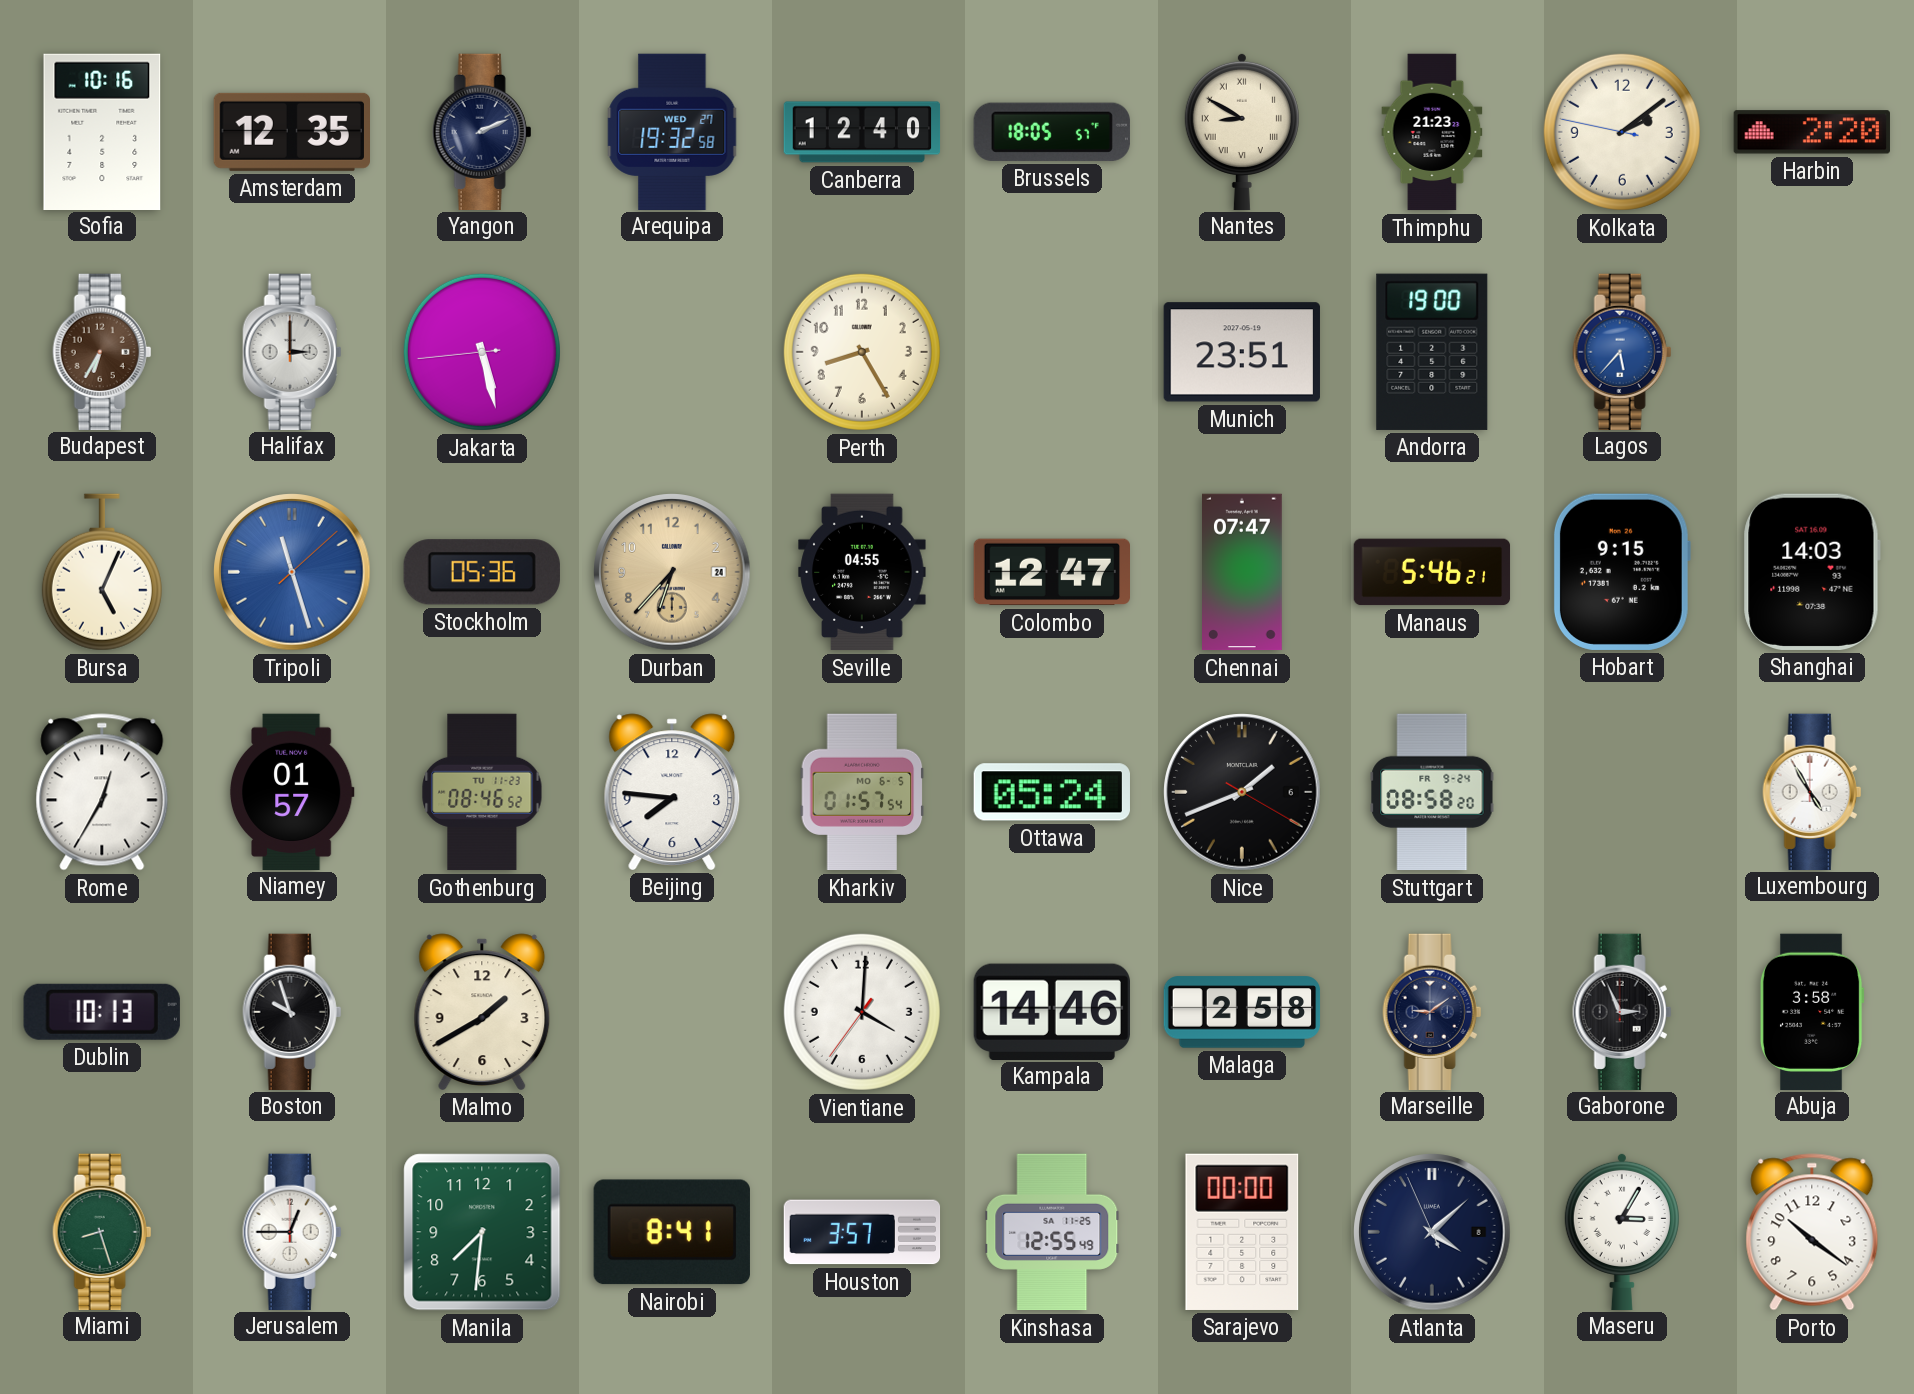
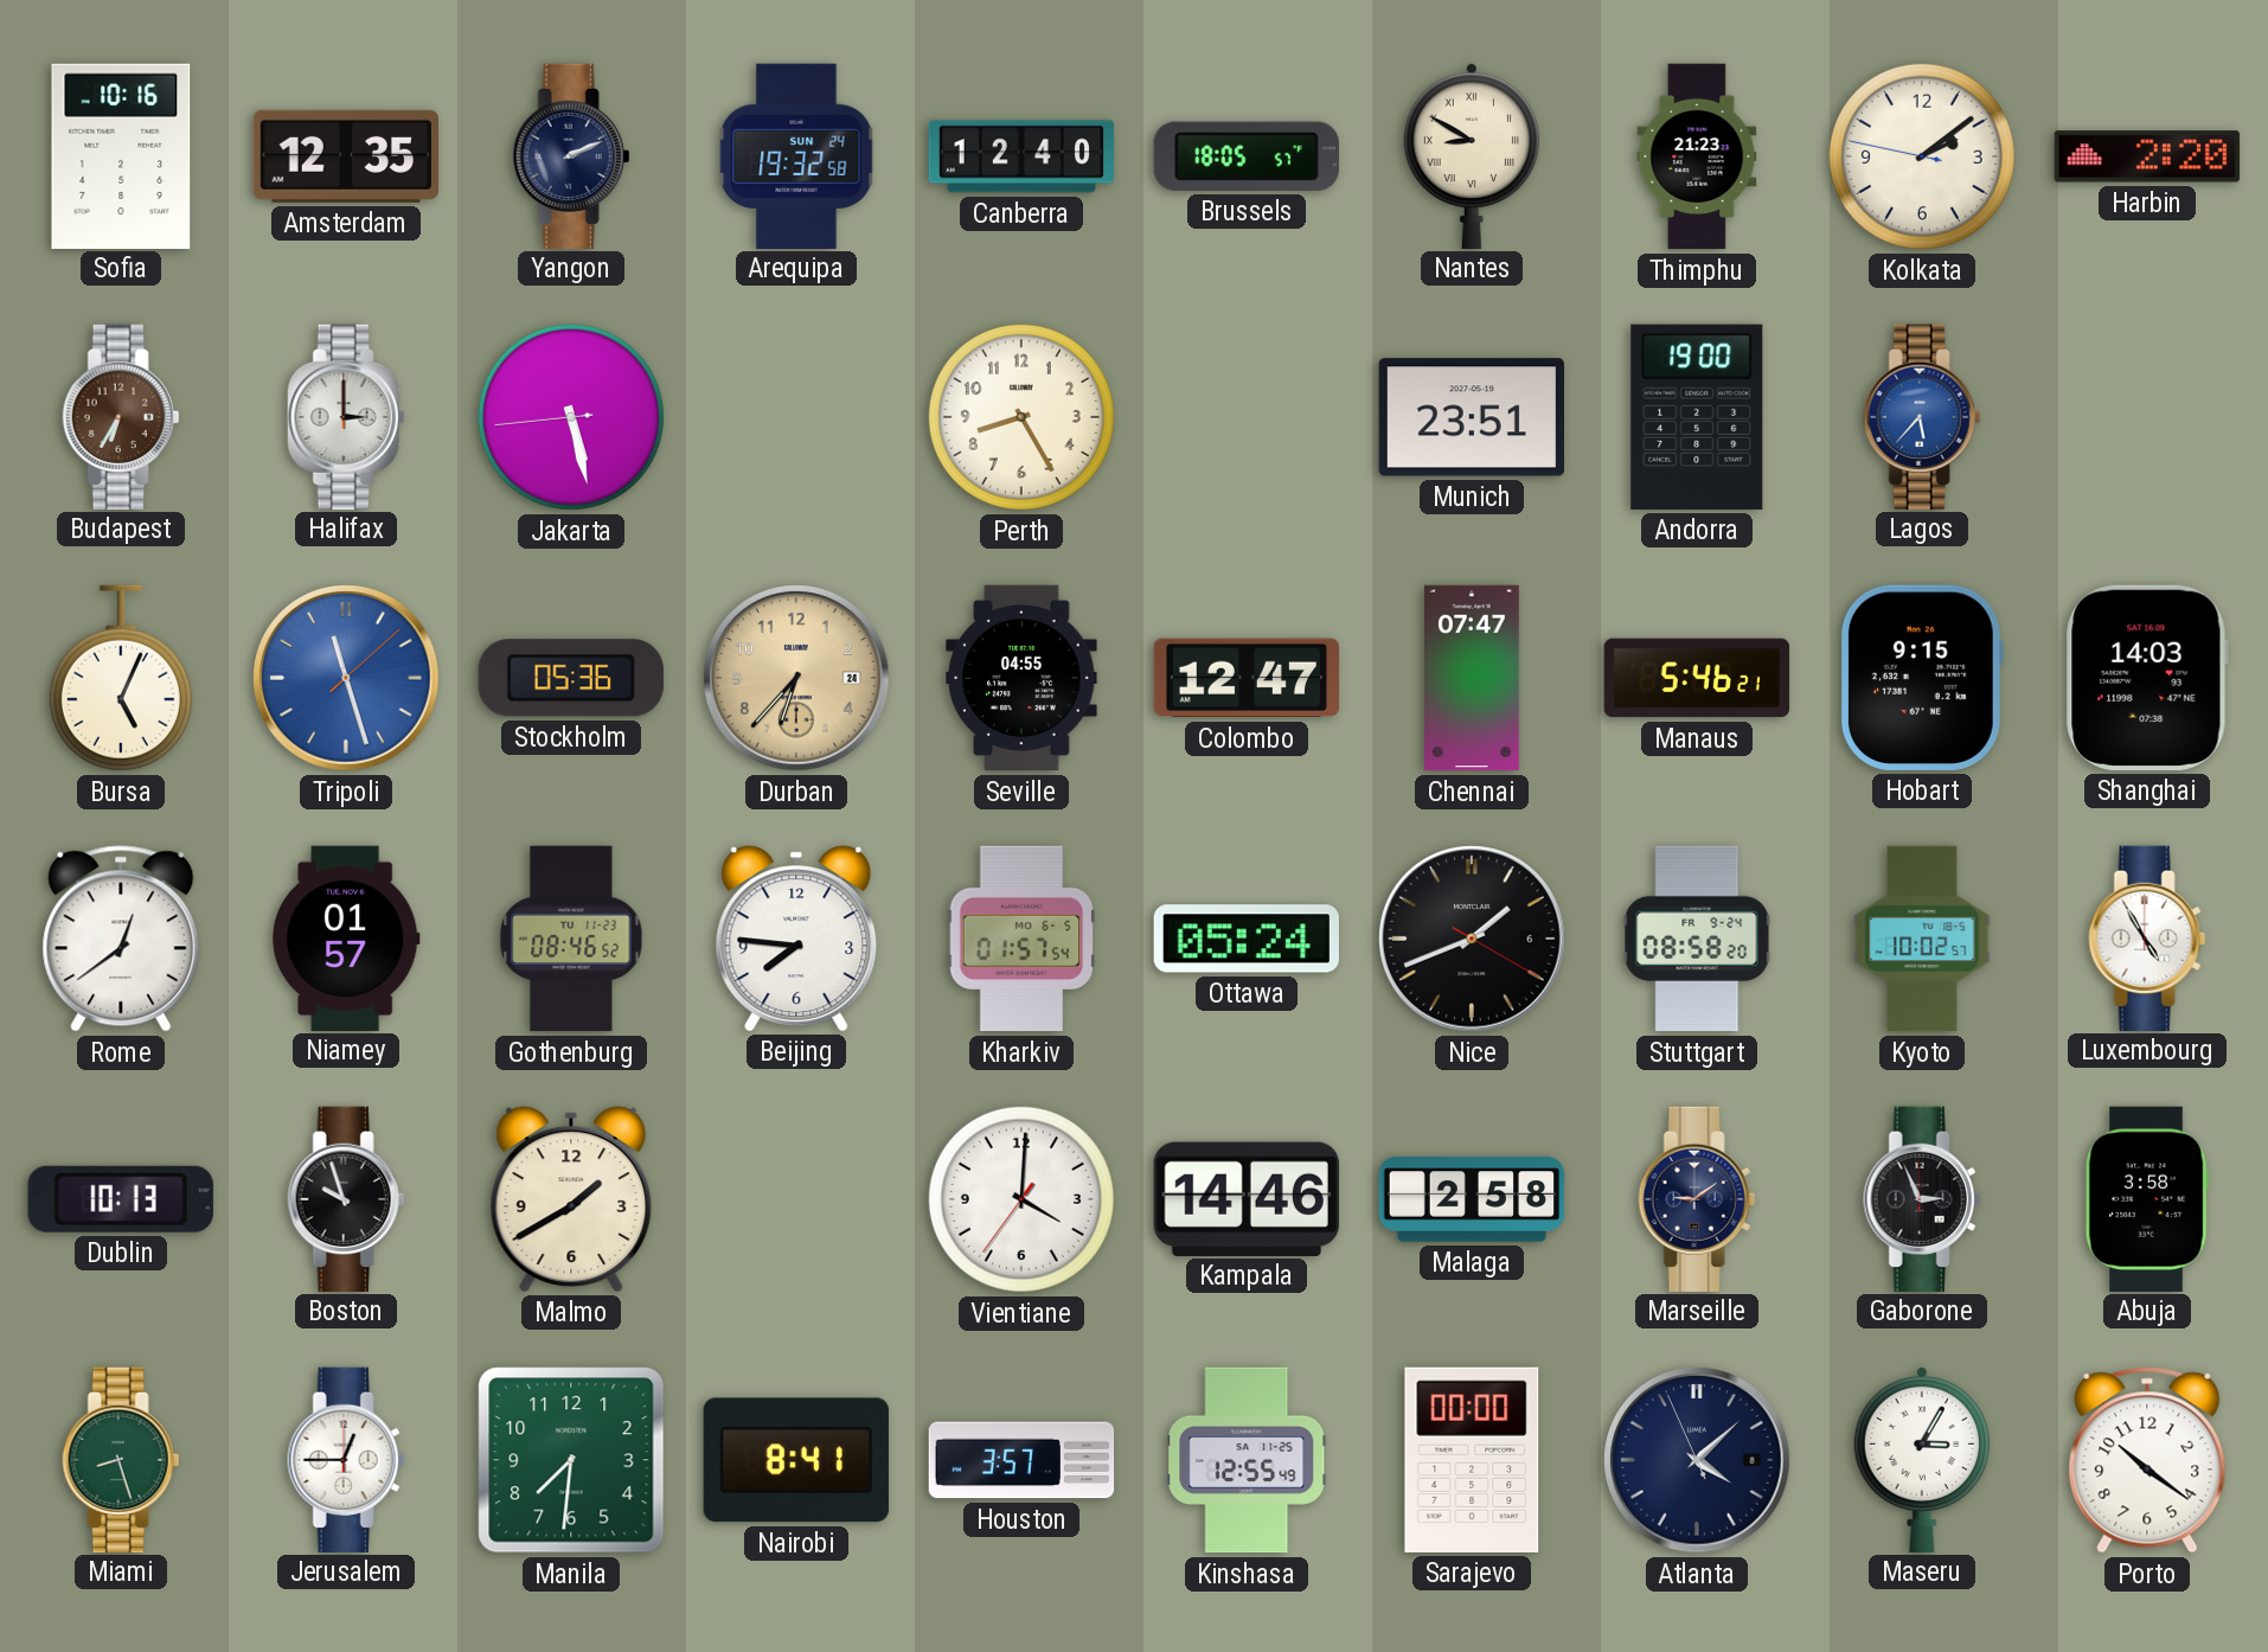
Arequipa date: WED 27 -> SUN 24 (796, 155)
Rome: 12:35 -> 12:39 (121, 939)
Kyoto: none -> 10:02 (1922, 939)
